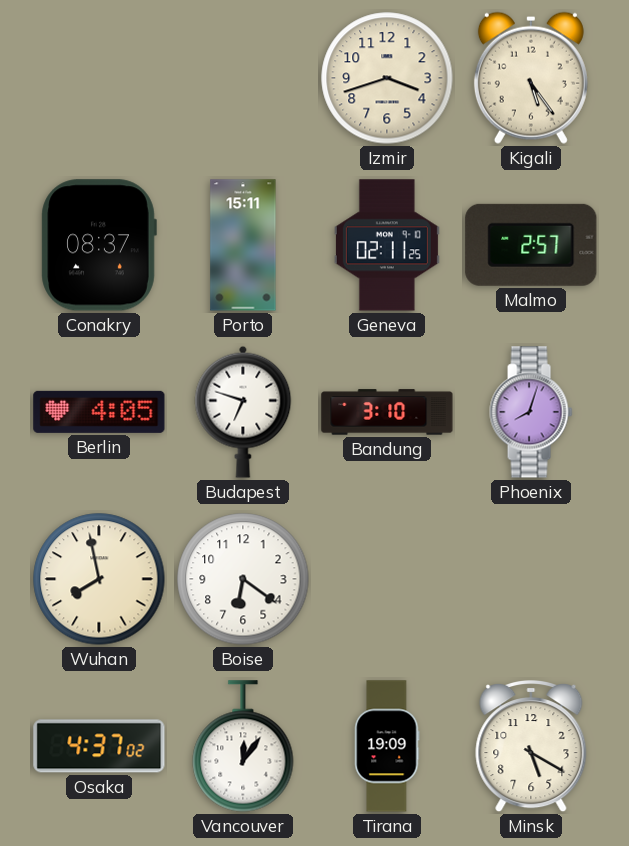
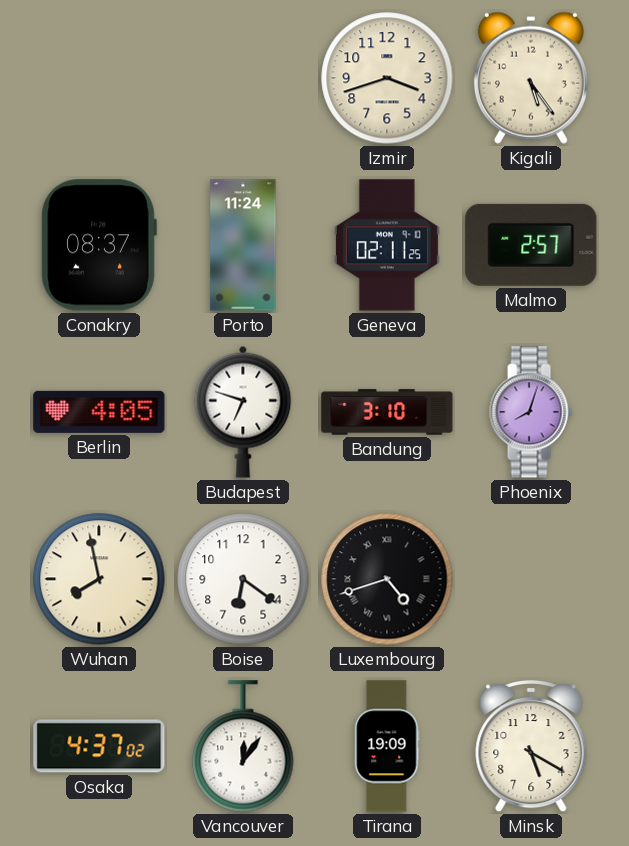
Porto: 15:11 -> 11:24 (243, 245)
Luxembourg: none -> 4:42 (387, 579)
